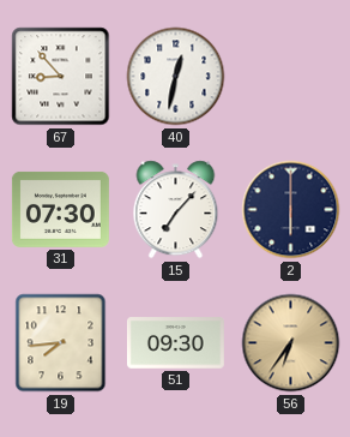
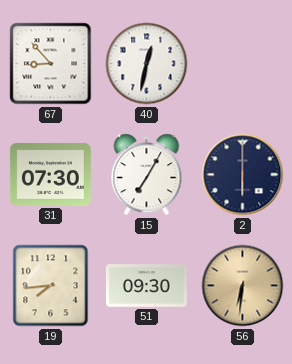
15: 7:07 -> 7:05 (147, 175)
56: 6:36 -> 6:31 (243, 286)
